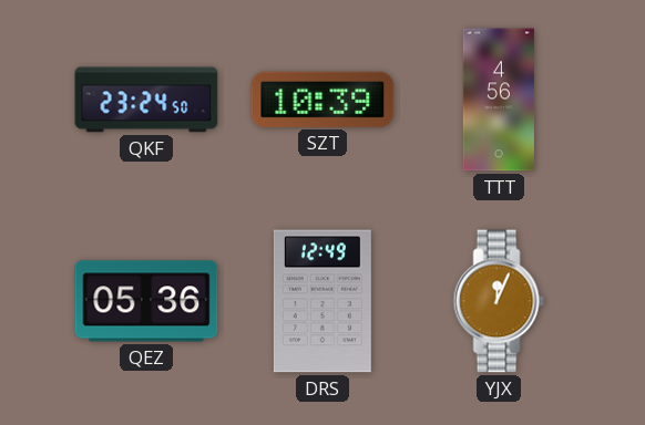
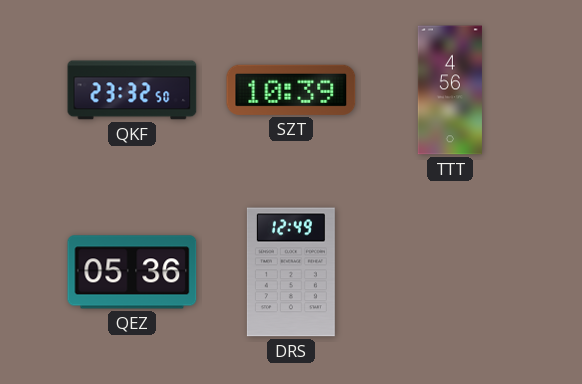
QKF: 23:24 -> 23:32 (132, 90)
YJX: 12:04 -> none (499, 301)
